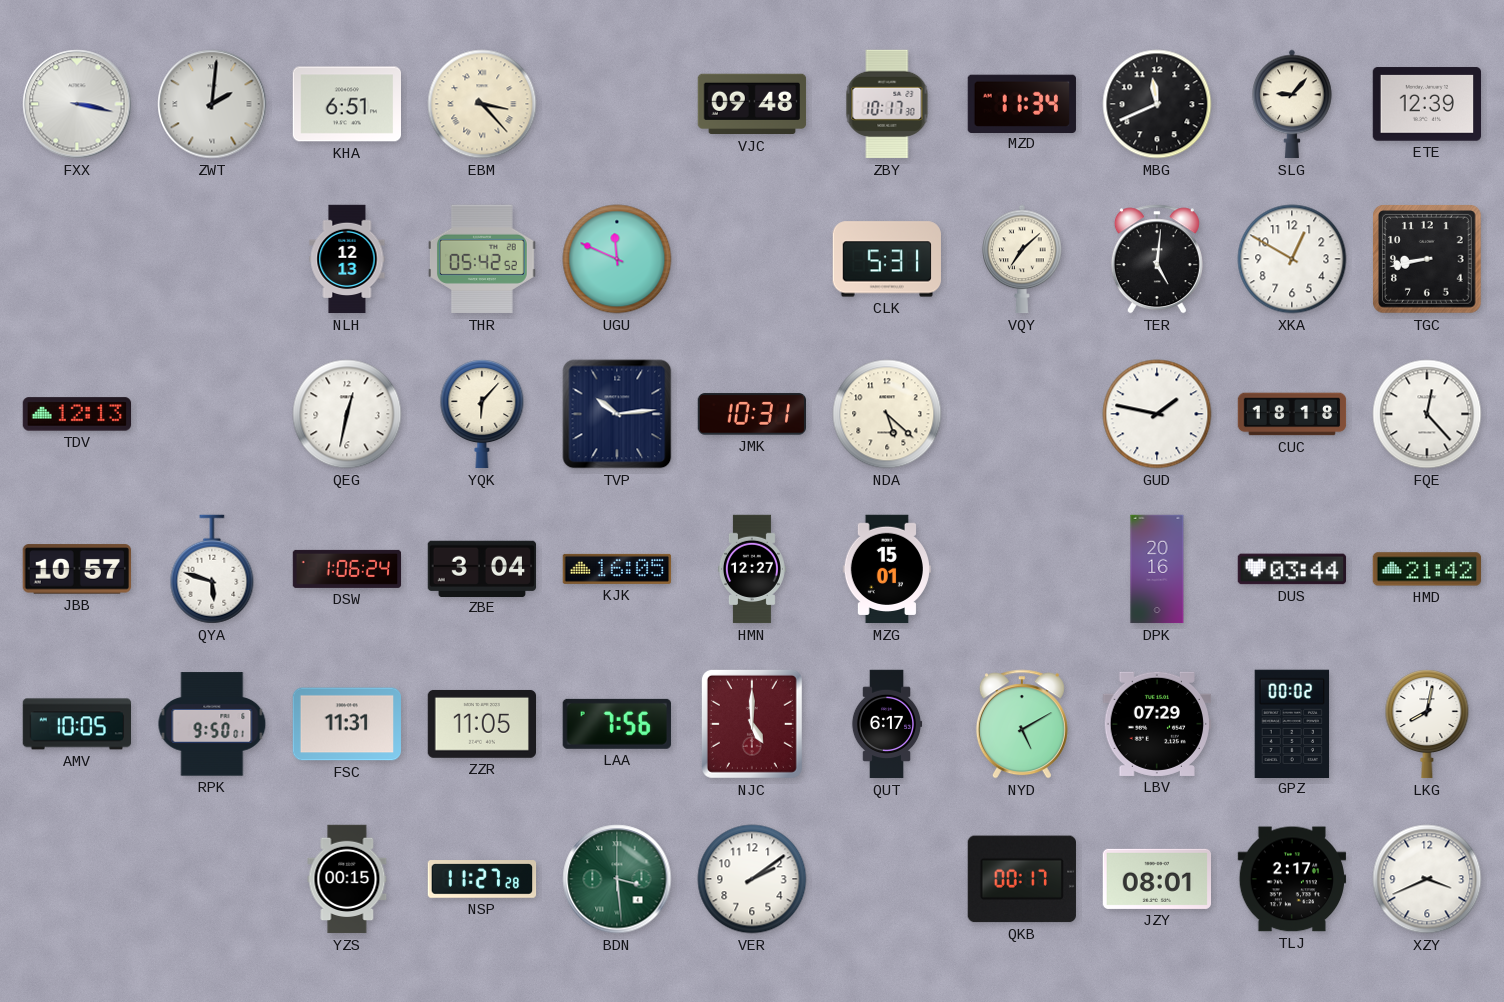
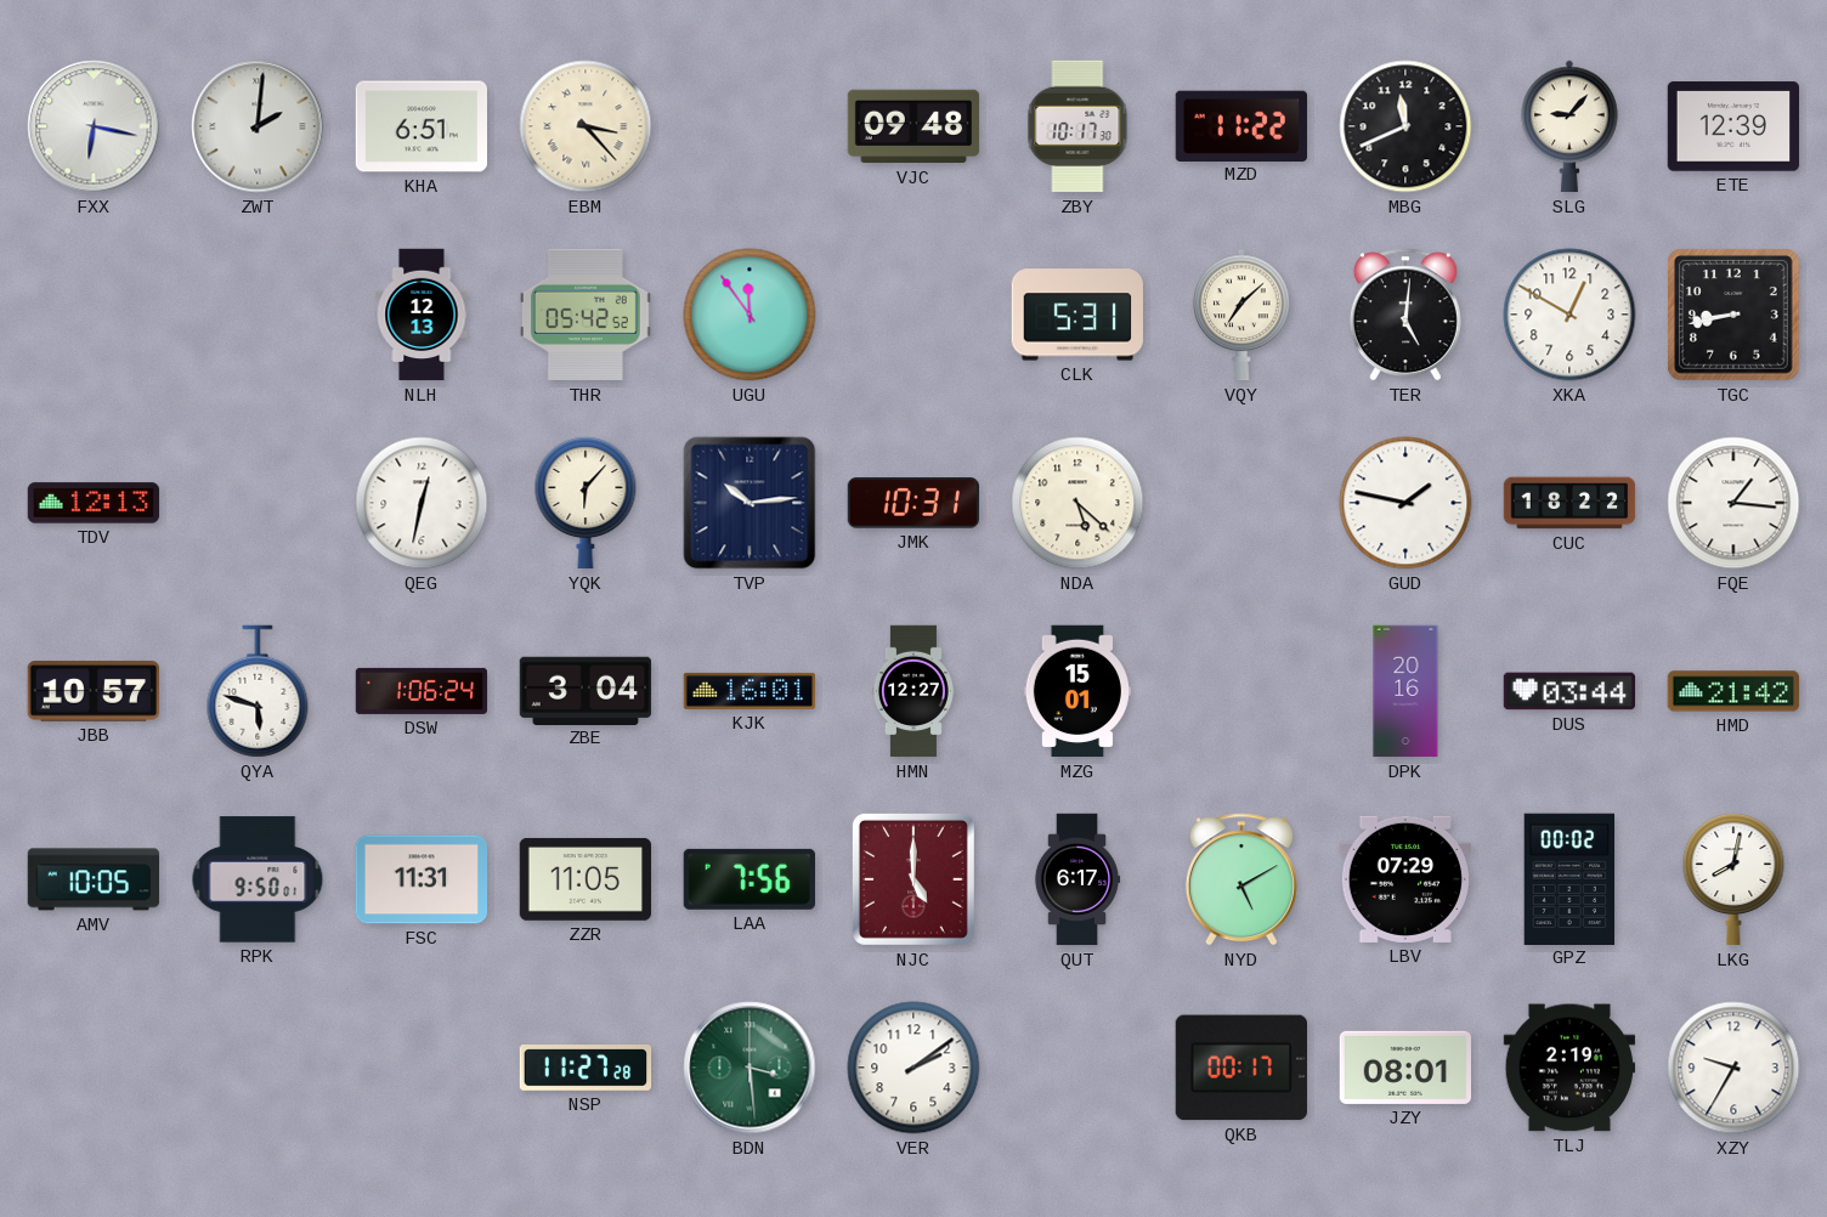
FXX: 3:17 -> 6:17 (94, 126)
MZD: 11:34 -> 11:22 (1241, 125)
UGU: 11:49 -> 11:54 (750, 315)
CUC: 18:18 -> 18:22 (1569, 503)
FQE: 12:23 -> 1:16 (1733, 503)
KJK: 16:05 -> 16:01 (750, 691)
YZS: 00:15 -> none (347, 879)
TLJ: 2:17 -> 2:19 (1569, 1068)
XZY: 3:41 -> 9:35 (1733, 1068)
